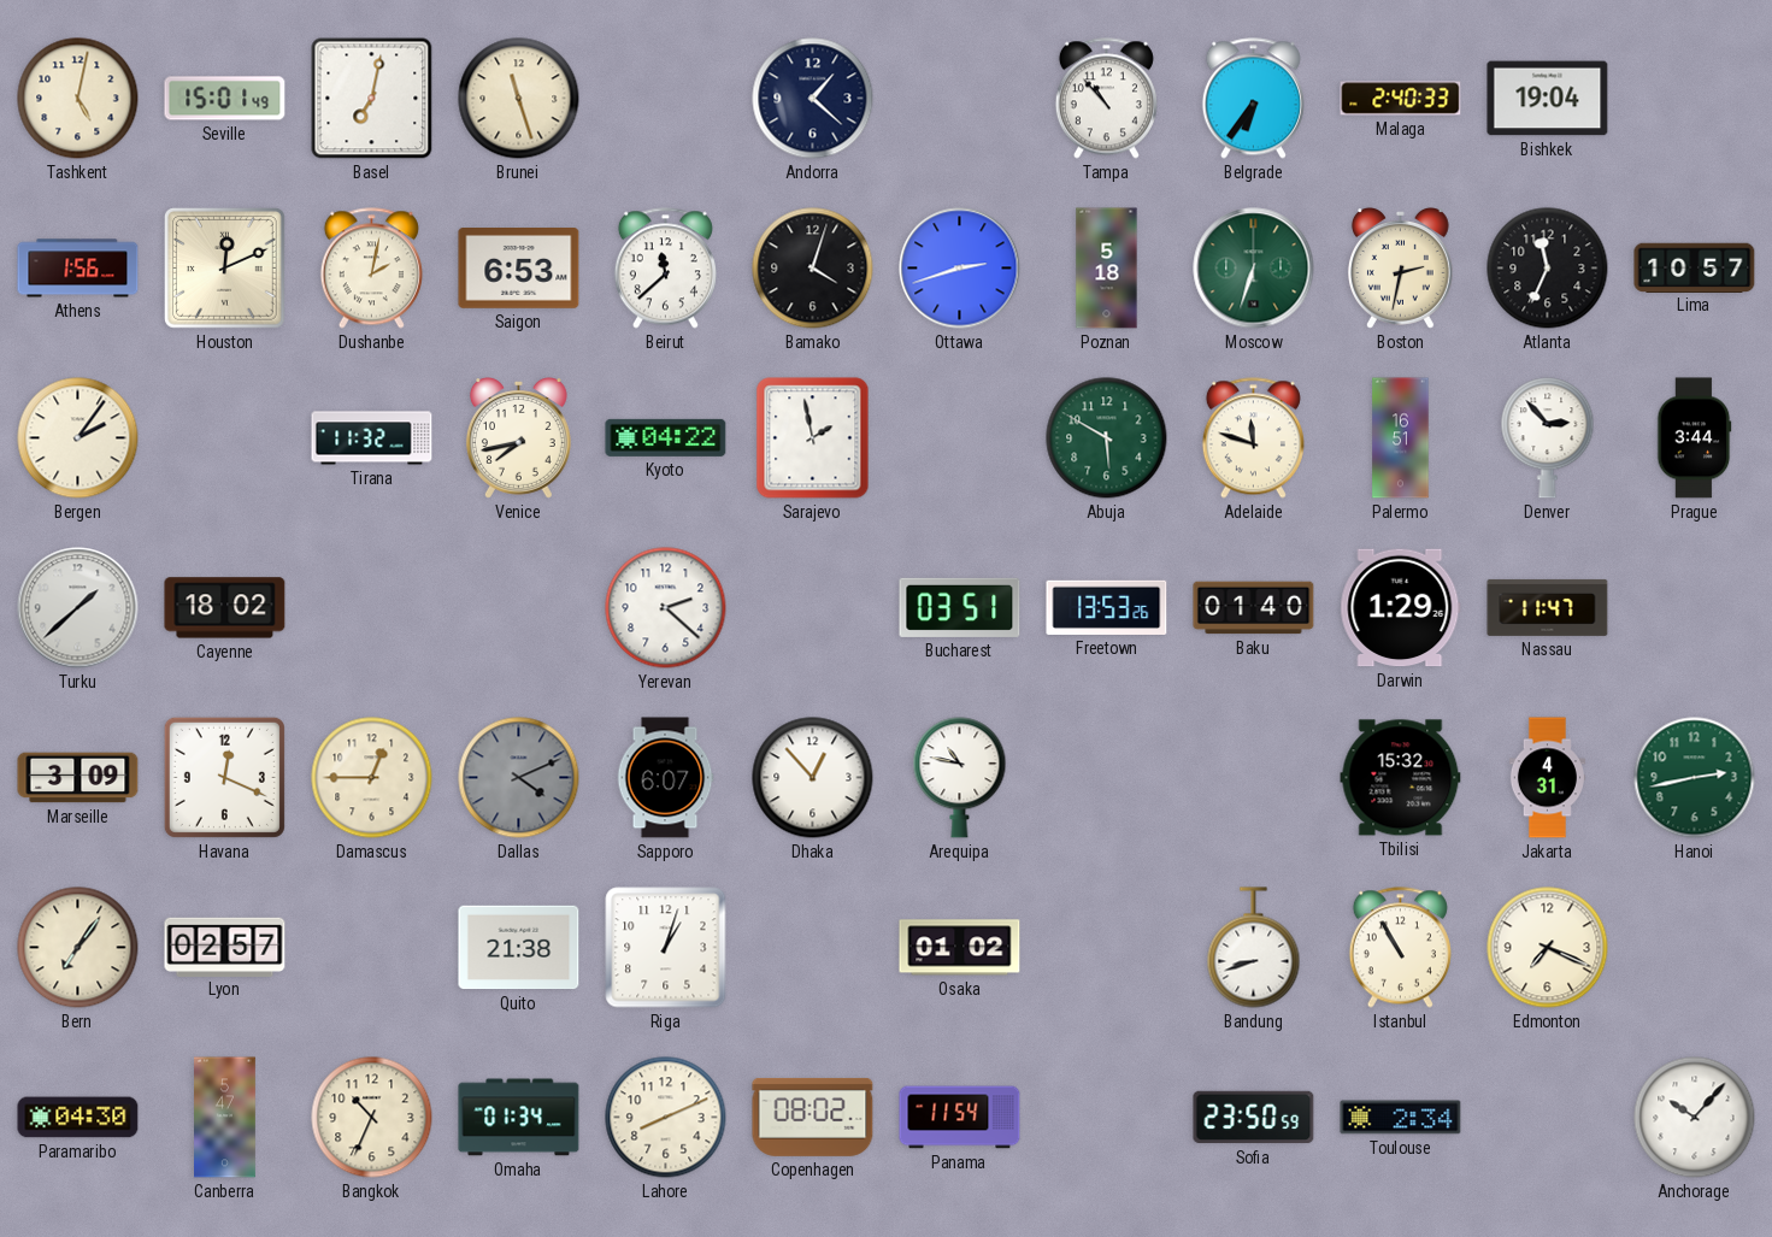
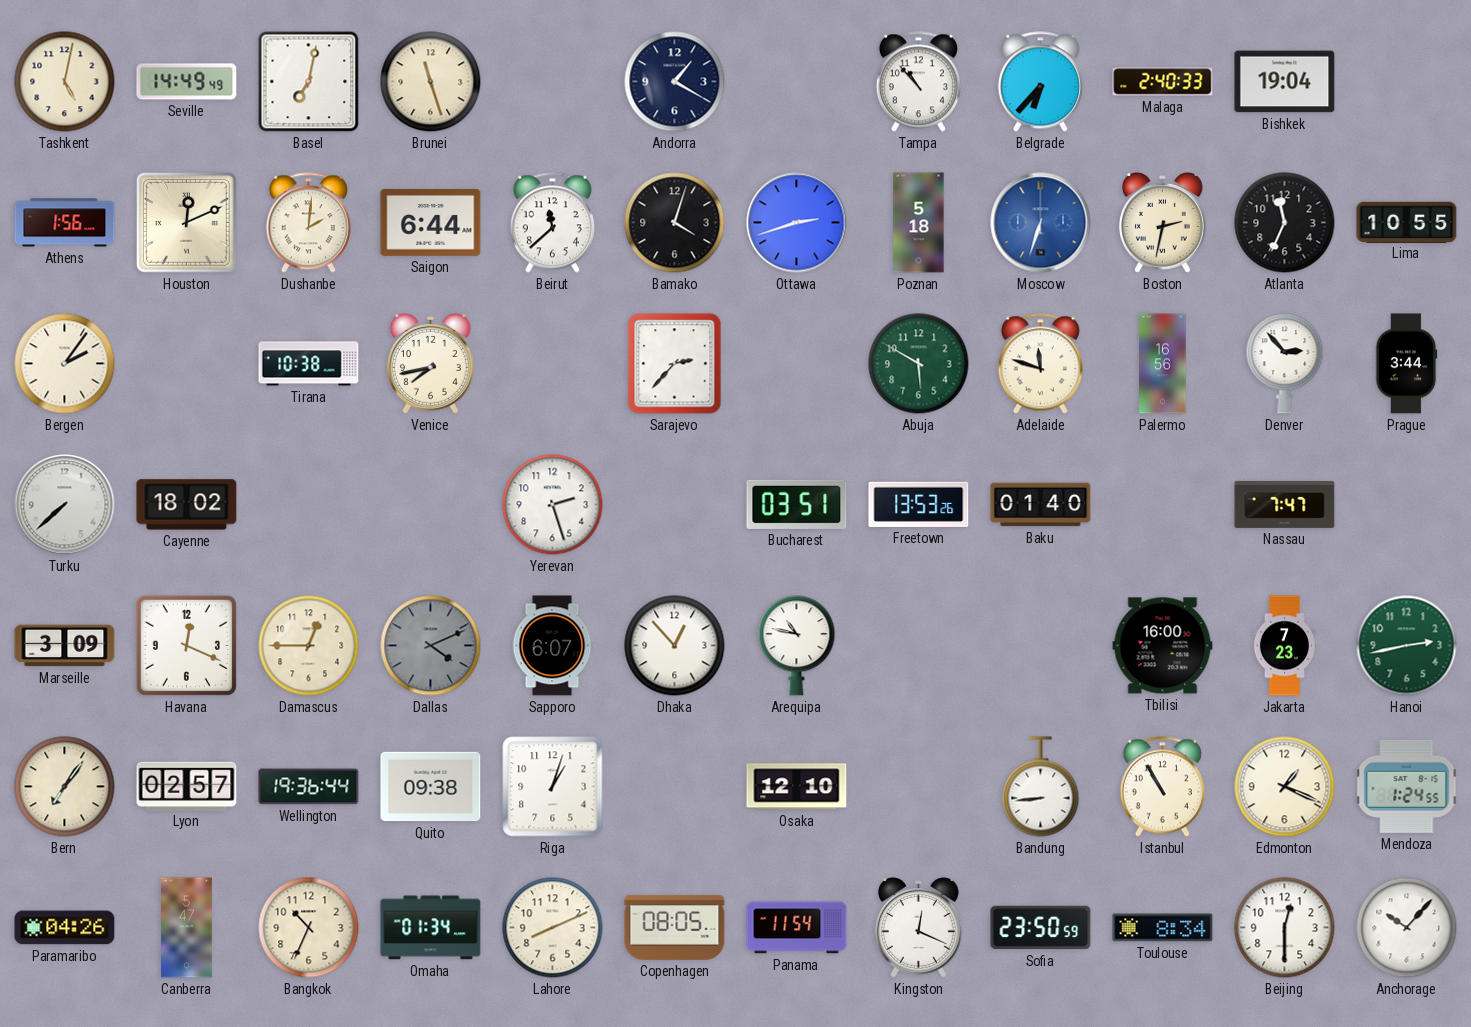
Seville: 15:01 -> 14:49 (187, 82)
Andorra: 1:22 -> 1:20 (675, 82)
Belgrade: 6:36 -> 6:37 (1040, 82)
Dushanbe: 2:02 -> 2:01 (308, 223)
Saigon: 6:53 -> 6:44 (431, 223)
Moscow dial: green -> blue (1041, 223)
Lima: 10:57 -> 10:55 (1407, 222)
Tirana: 11:32 -> 10:38 (309, 364)
Kyoto: 04:22 -> none (666, 437)
Sarajevo: 1:58 -> 2:37 (675, 364)
Palermo: 16:51 -> 16:56 (1163, 364)
Turku: 1:38 -> 7:38 (65, 505)
Yerevan: 2:22 -> 2:27 (553, 505)
Darwin: 1:29 -> none (1401, 608)
Nassau: 11:47 -> 7:47 (1285, 504)
Tbilisi: 15:32 -> 16:00 (1163, 646)
Jakarta: 4:31 -> 7:23 (1284, 646)
Wellington: none -> 19:36 (309, 787)
Quito: 21:38 -> 09:38 (431, 787)
Osaka: 01:02 -> 12:10 (797, 787)
Bandung: 8:42 -> 8:44 (1041, 787)
Edmonton: 7:19 -> 1:19 (1285, 787)
Mendoza: none -> 1:24 (1407, 786)
Paramaribo: 04:30 -> 04:26 (65, 928)
Copenhagen: 08:02 -> 08:05 (675, 927)
Kingston: none -> 12:19 (918, 928)
Toulouse: 2:34 -> 8:34 (1163, 928)
Beijing: none -> 12:30 (1285, 928)
